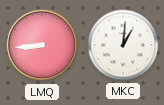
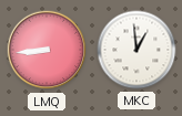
MKC: 1:01 -> 12:59 (136, 50)
